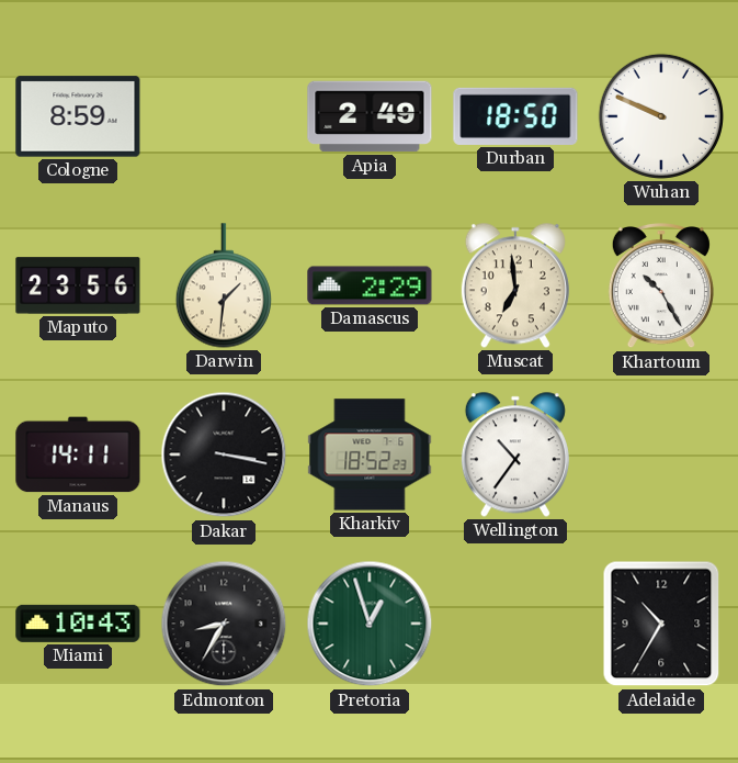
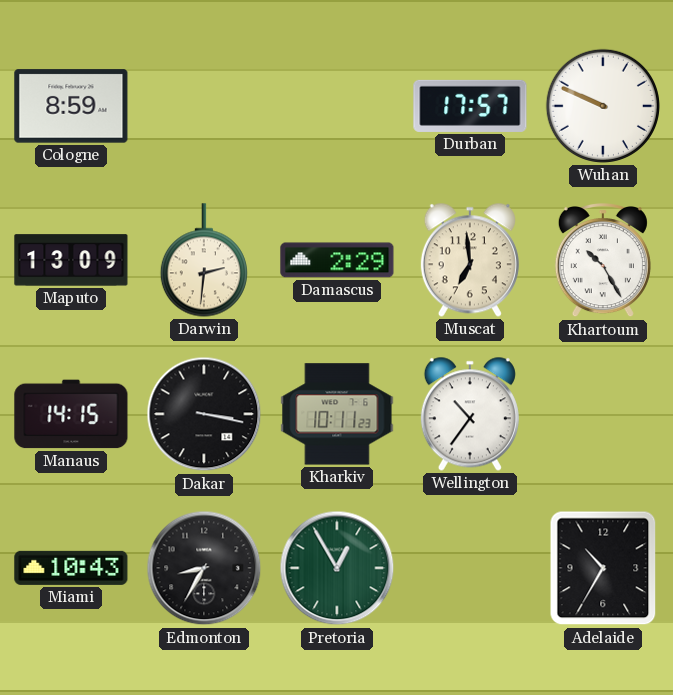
Apia: 2:49 -> none (370, 116)
Durban: 18:50 -> 17:57 (470, 106)
Maputo: 23:56 -> 13:09 (71, 260)
Darwin: 1:31 -> 2:31 (204, 260)
Manaus: 14:11 -> 14:15 (71, 414)
Kharkiv: 18:52 -> 10:11 (337, 414)
Pretoria: 12:57 -> 12:55 (337, 568)
